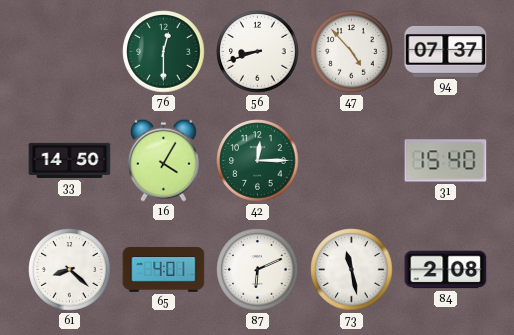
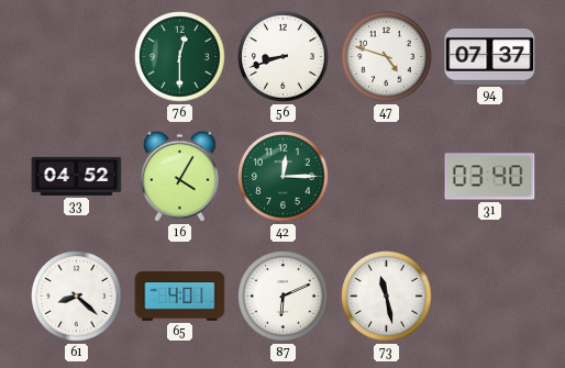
47: 4:53 -> 4:48 (387, 57)
33: 14:50 -> 04:52 (77, 176)
31: 15:40 -> 03:40 (490, 177)
84: 2:08 -> none (446, 270)
